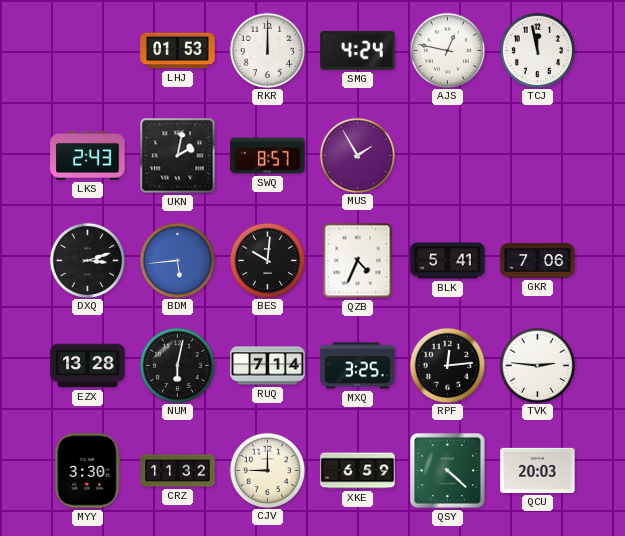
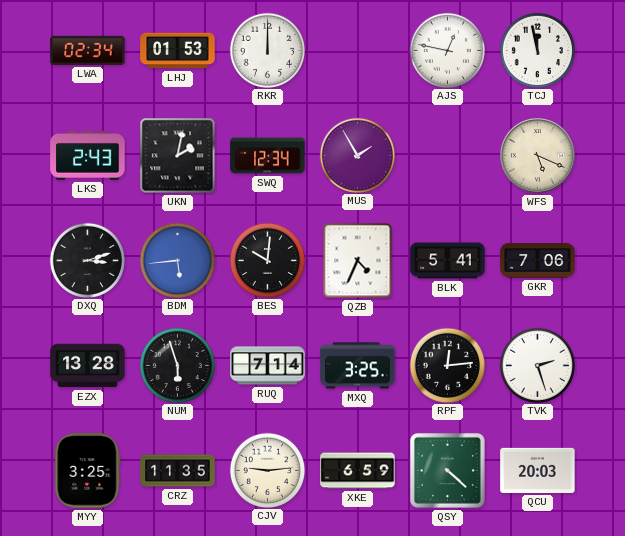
LWA: none -> 02:34 (88, 50)
SMG: 4:24 -> none (358, 51)
SWQ: 8:57 -> 12:34 (268, 156)
WFS: none -> 5:19 (538, 156)
NUM: 6:02 -> 5:57 (177, 365)
TVK: 2:46 -> 2:27 (537, 365)
MYY: 3:30 -> 3:25 (88, 471)
CRZ: 11:32 -> 11:35 (178, 471)
CJV: 9:00 -> 9:14 (267, 470)
